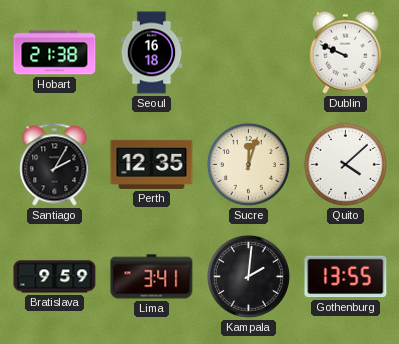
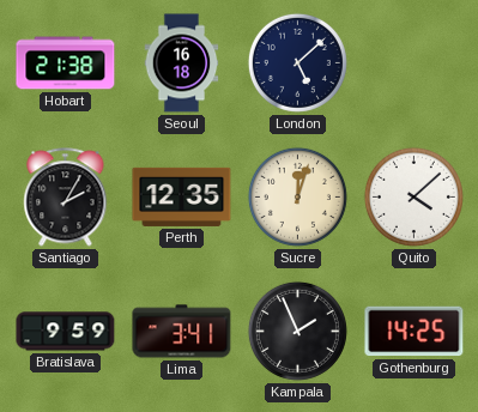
London: none -> 5:08 (297, 62)
Dublin: 9:49 -> none (345, 52)
Kampala: 2:01 -> 1:56 (297, 331)
Gothenburg: 13:55 -> 14:25 (415, 332)
